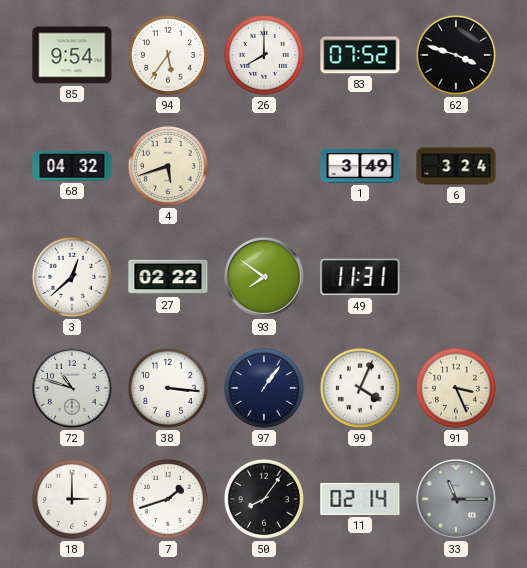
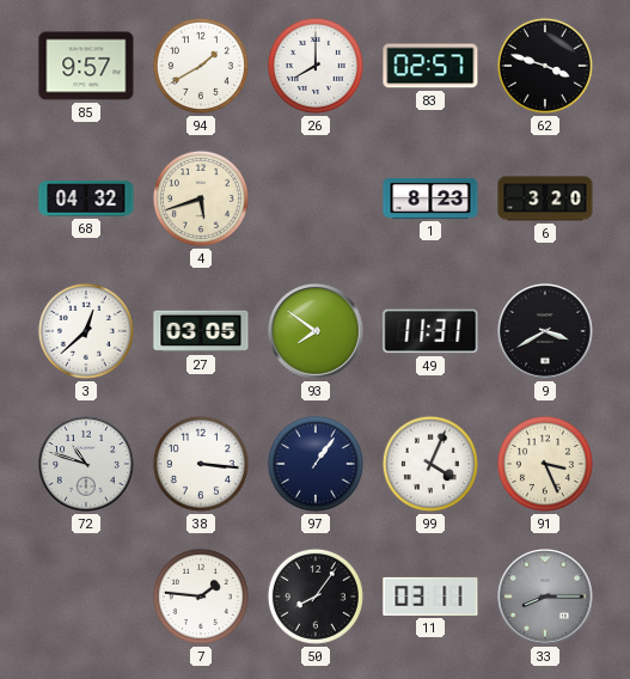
85: 9:54 -> 9:57 (86, 66)
94: 5:36 -> 1:40 (201, 66)
83: 07:52 -> 02:57 (430, 66)
1: 3:49 -> 8:23 (430, 198)
6: 3:24 -> 3:20 (545, 198)
27: 02:22 -> 03:05 (201, 331)
9: none -> 3:40 (546, 332)
18: 3:00 -> none (72, 499)
7: 1:42 -> 1:46 (201, 597)
11: 02:14 -> 03:11 (430, 597)
33: 11:15 -> 8:15 (546, 598)
